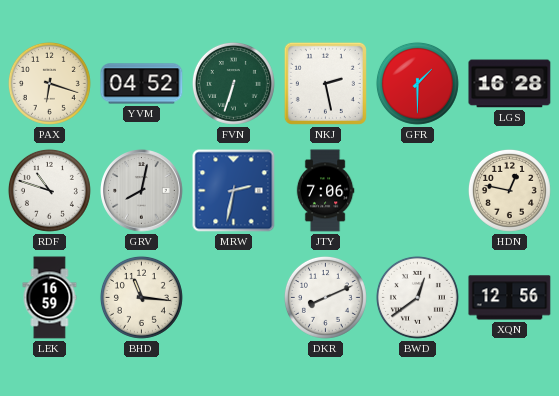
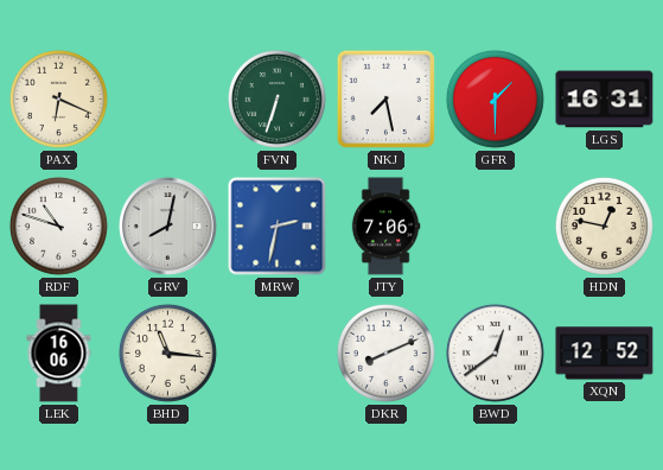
PAX: 6:18 -> 6:19 (58, 99)
YVM: 04:52 -> none (142, 84)
NKJ: 2:28 -> 7:28 (385, 99)
LGS: 16:28 -> 16:31 (605, 100)
LEK: 16:59 -> 16:06 (59, 354)
XQN: 12:56 -> 12:52 (605, 354)
